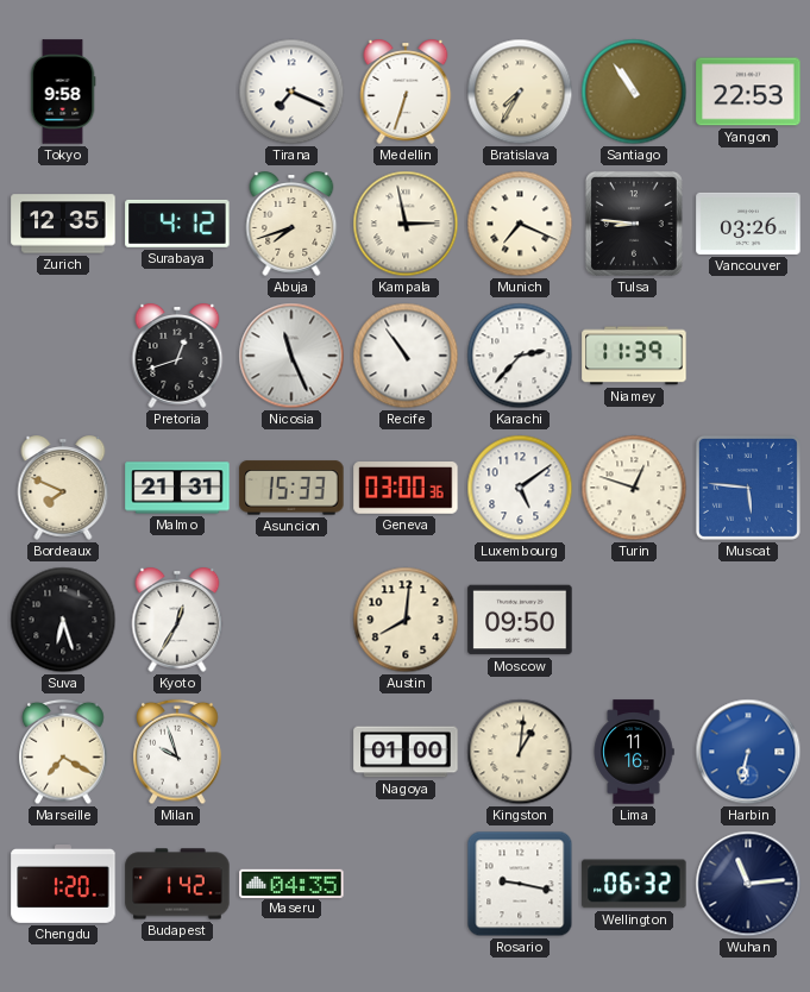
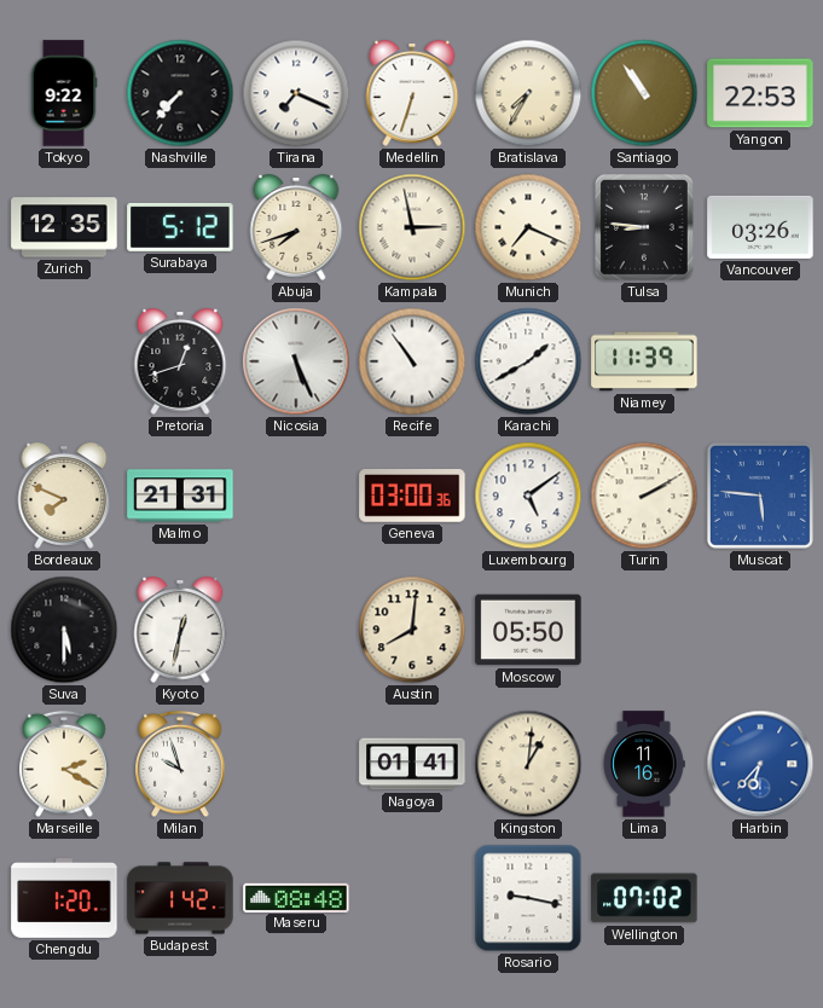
Tokyo: 9:58 -> 9:22 (64, 93)
Nashville: none -> 7:37 (180, 93)
Surabaya: 4:12 -> 5:12 (180, 227)
Nicosia: 11:26 -> 5:26 (296, 361)
Karachi: 2:37 -> 1:40 (528, 361)
Asuncion: 15:33 -> none (291, 488)
Turin: 12:48 -> 2:10 (644, 496)
Suva: 6:27 -> 5:30 (64, 630)
Kyoto: 12:35 -> 12:32 (180, 630)
Moscow: 09:50 -> 05:50 (528, 630)
Marseille: 7:20 -> 2:20 (64, 764)
Nagoya: 01:00 -> 01:41 (412, 764)
Harbin: 6:32 -> 6:37 (760, 764)
Maseru: 04:35 -> 08:48 (296, 897)
Wellington: 06:32 -> 07:02 (644, 898)
Wuhan: 11:14 -> none (748, 884)
